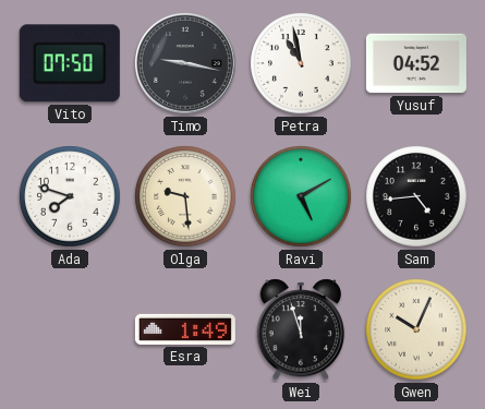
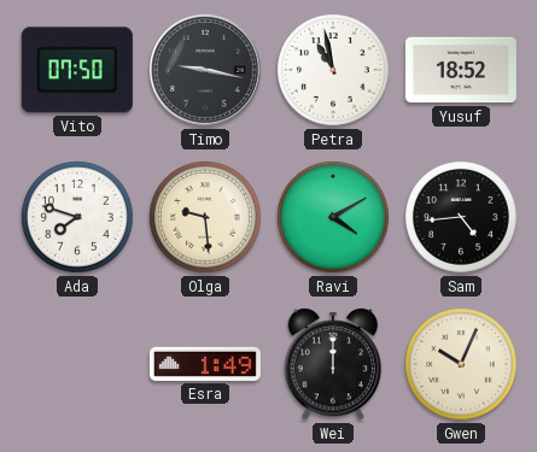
Yusuf: 04:52 -> 18:52 (461, 70)
Ravi: 5:10 -> 4:10 (333, 217)
Wei: 11:57 -> 12:00 (333, 364)
